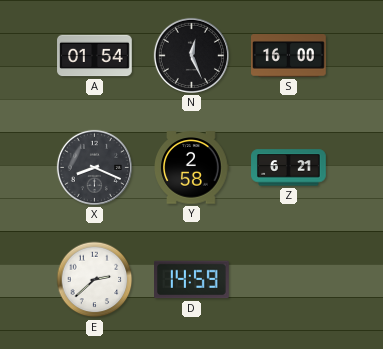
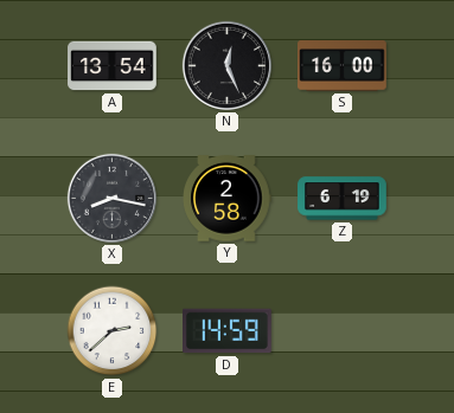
A: 01:54 -> 13:54 (113, 66)
X: 8:19 -> 8:17 (111, 198)
Z: 6:21 -> 6:19 (343, 199)
